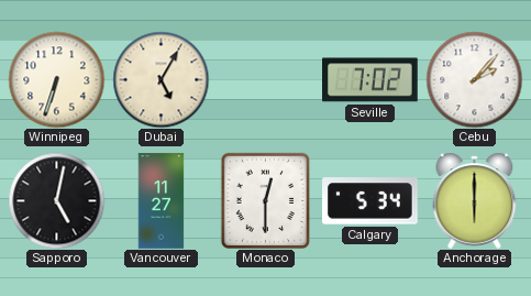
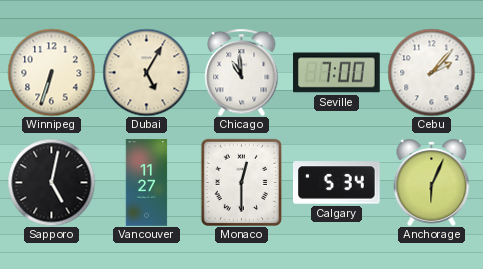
Chicago: none -> 10:59 (242, 72)
Seville: 7:02 -> 7:00 (337, 73)
Anchorage: 6:00 -> 6:04 (432, 182)
